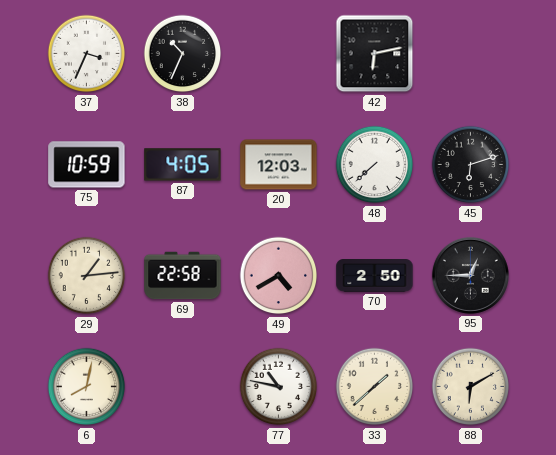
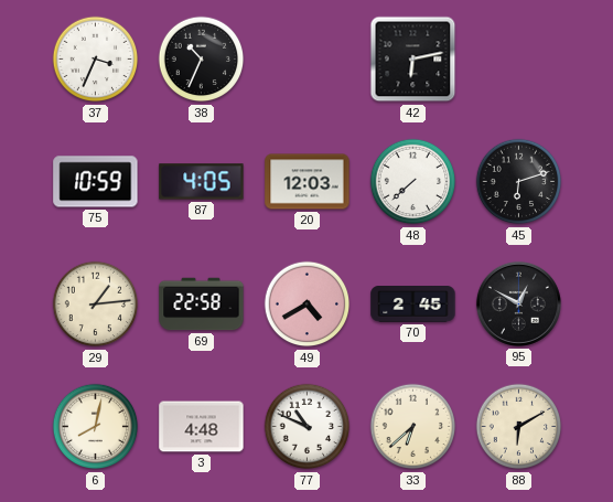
70: 2:50 -> 2:45 (413, 305)
95: 12:45 -> 12:50 (518, 303)
3: none -> 4:48 (202, 427)
77: 10:47 -> 10:49 (308, 427)
33: 1:38 -> 6:38 (413, 427)
